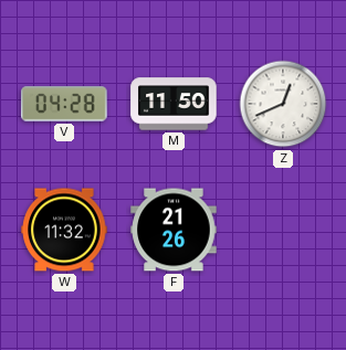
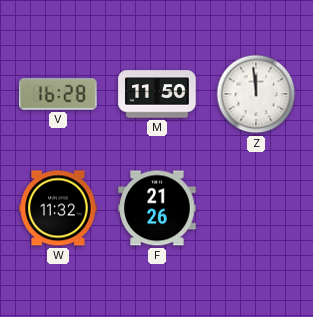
V: 04:28 -> 16:28 (58, 94)
Z: 12:41 -> 11:59 (256, 94)
